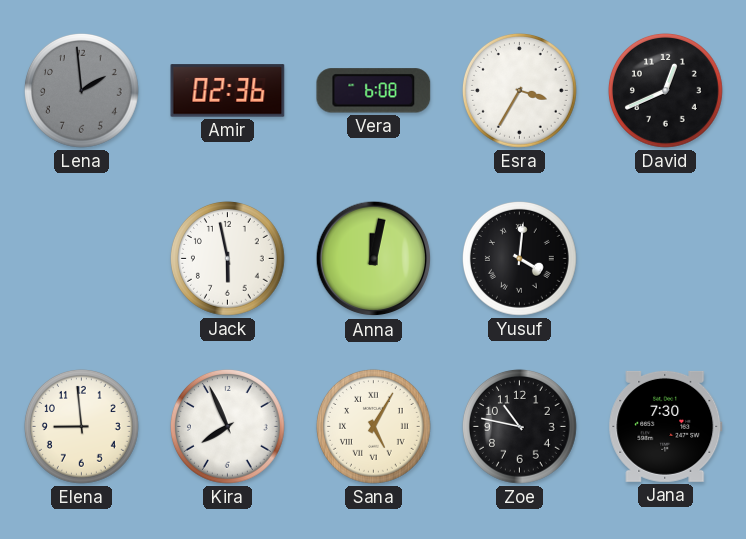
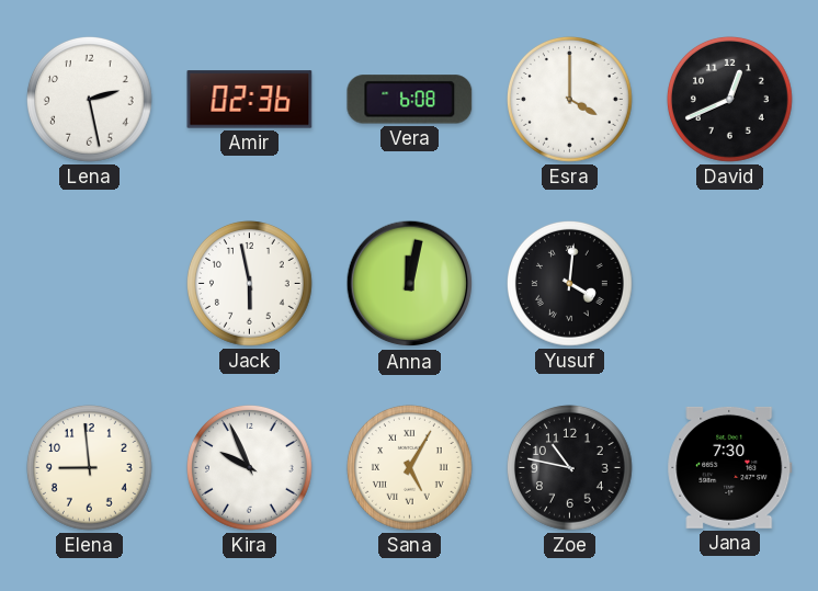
Lena: 1:59 -> 2:28 (89, 99)
Lena dial: grey -> white (89, 99)
Esra: 3:35 -> 4:00 (569, 99)
Kira: 7:56 -> 9:56 (249, 467)
